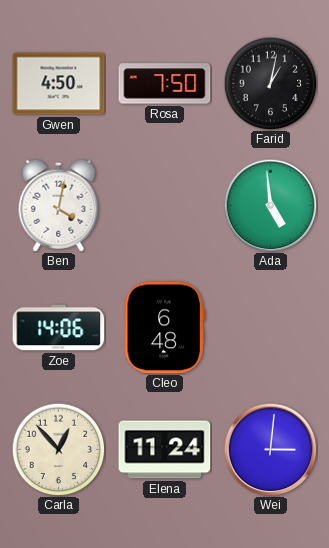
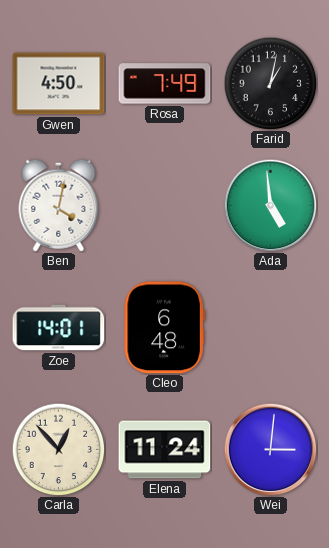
Rosa: 7:50 -> 7:49 (165, 84)
Zoe: 14:06 -> 14:01 (59, 328)
